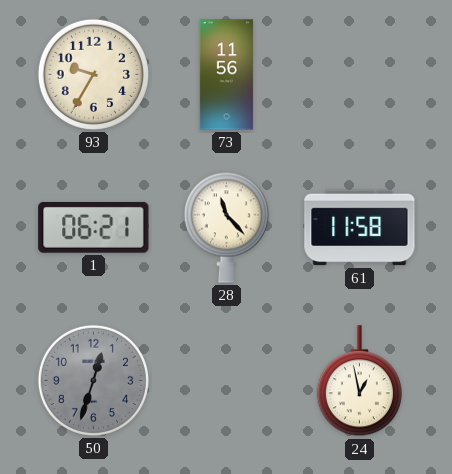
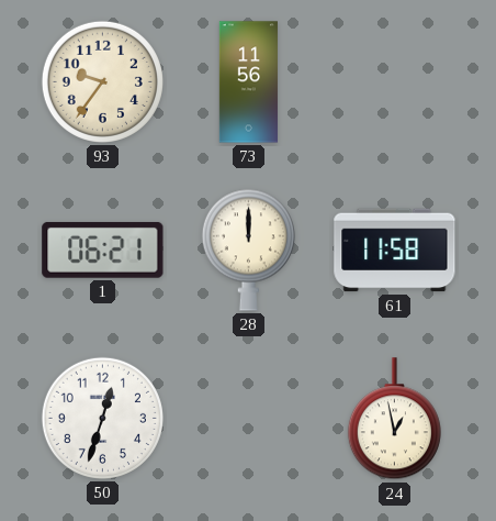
93: 9:35 -> 9:36 (102, 81)
28: 11:23 -> 12:00 (248, 250)
50 dial: grey -> white (102, 418)
